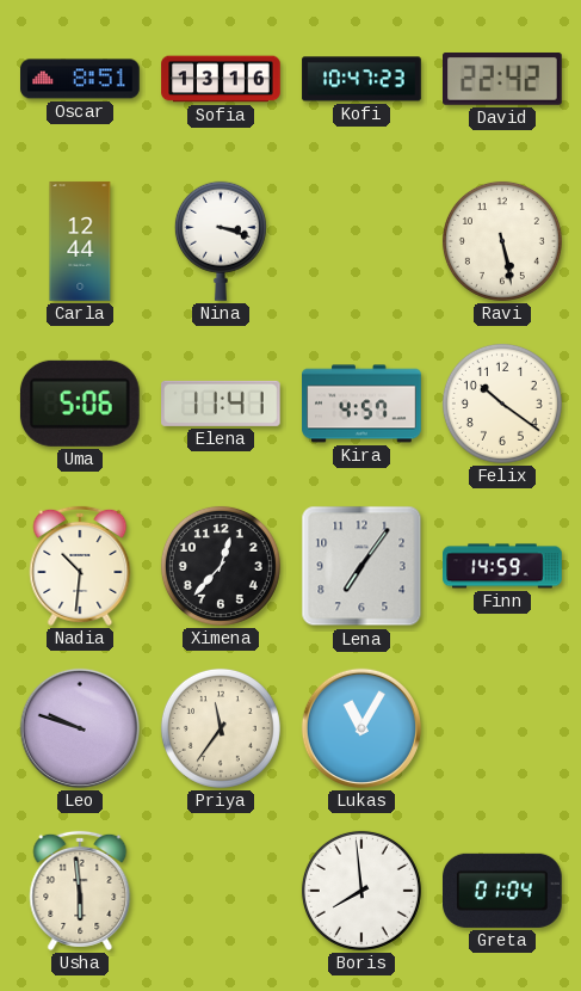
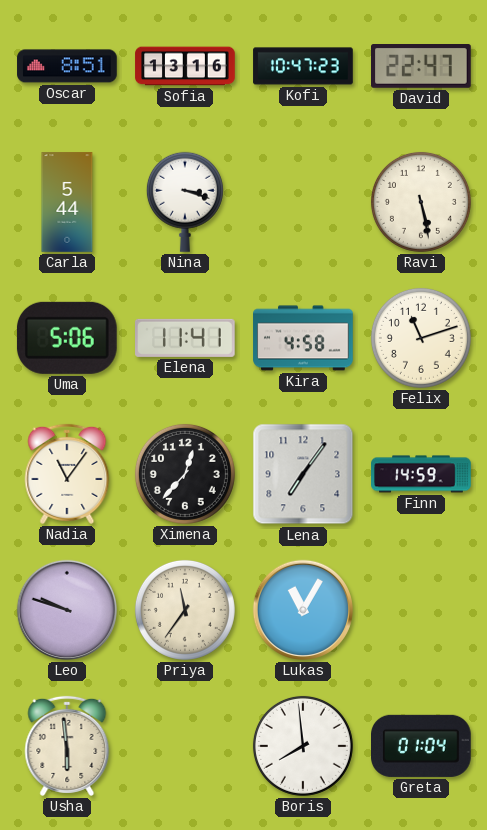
David: 22:42 -> 22:47 (422, 67)
Carla: 12:44 -> 5:44 (67, 202)
Kira: 4:57 -> 4:58 (303, 338)
Felix: 10:21 -> 11:12 (421, 338)
Nadia: 10:31 -> 11:06 (67, 474)
